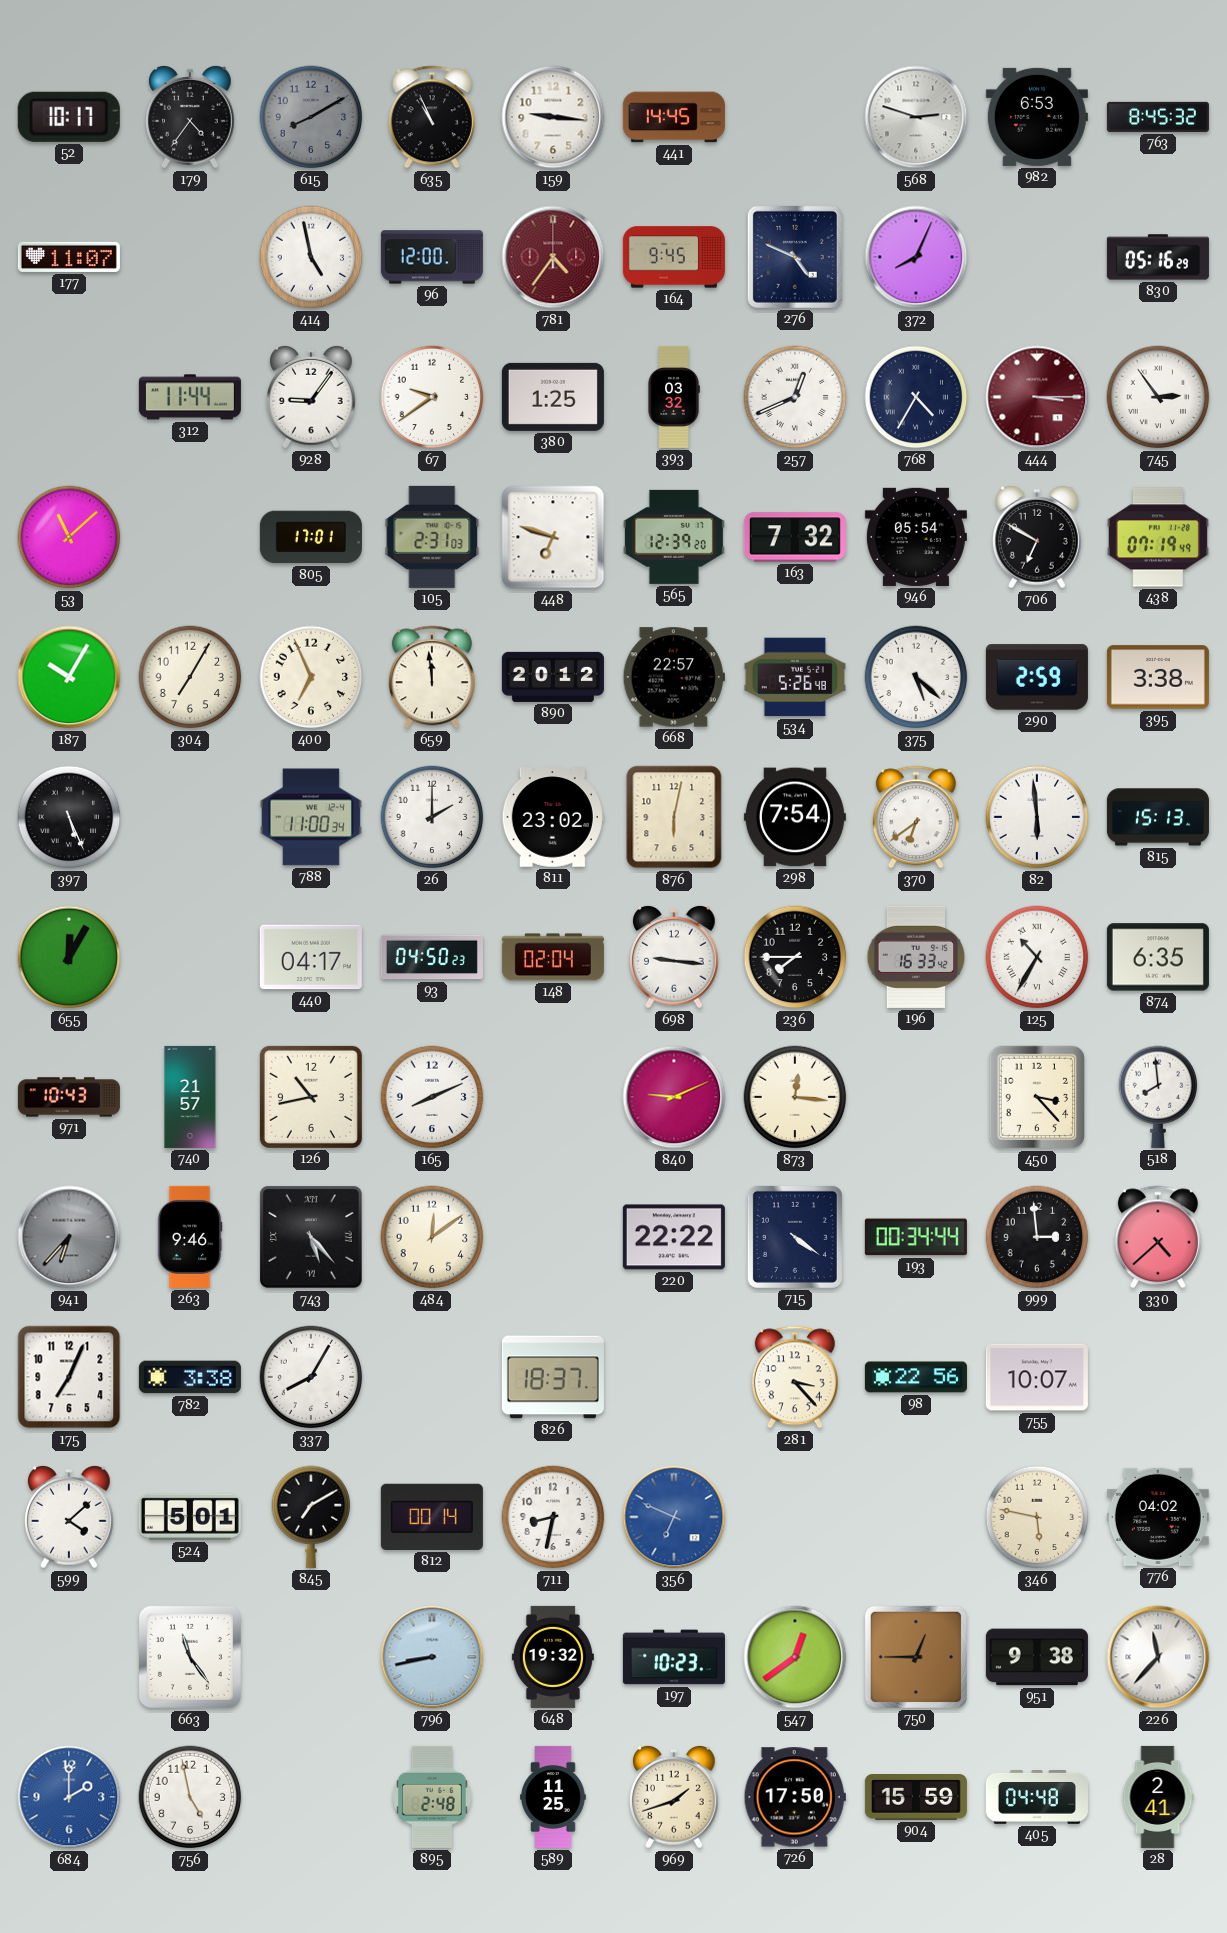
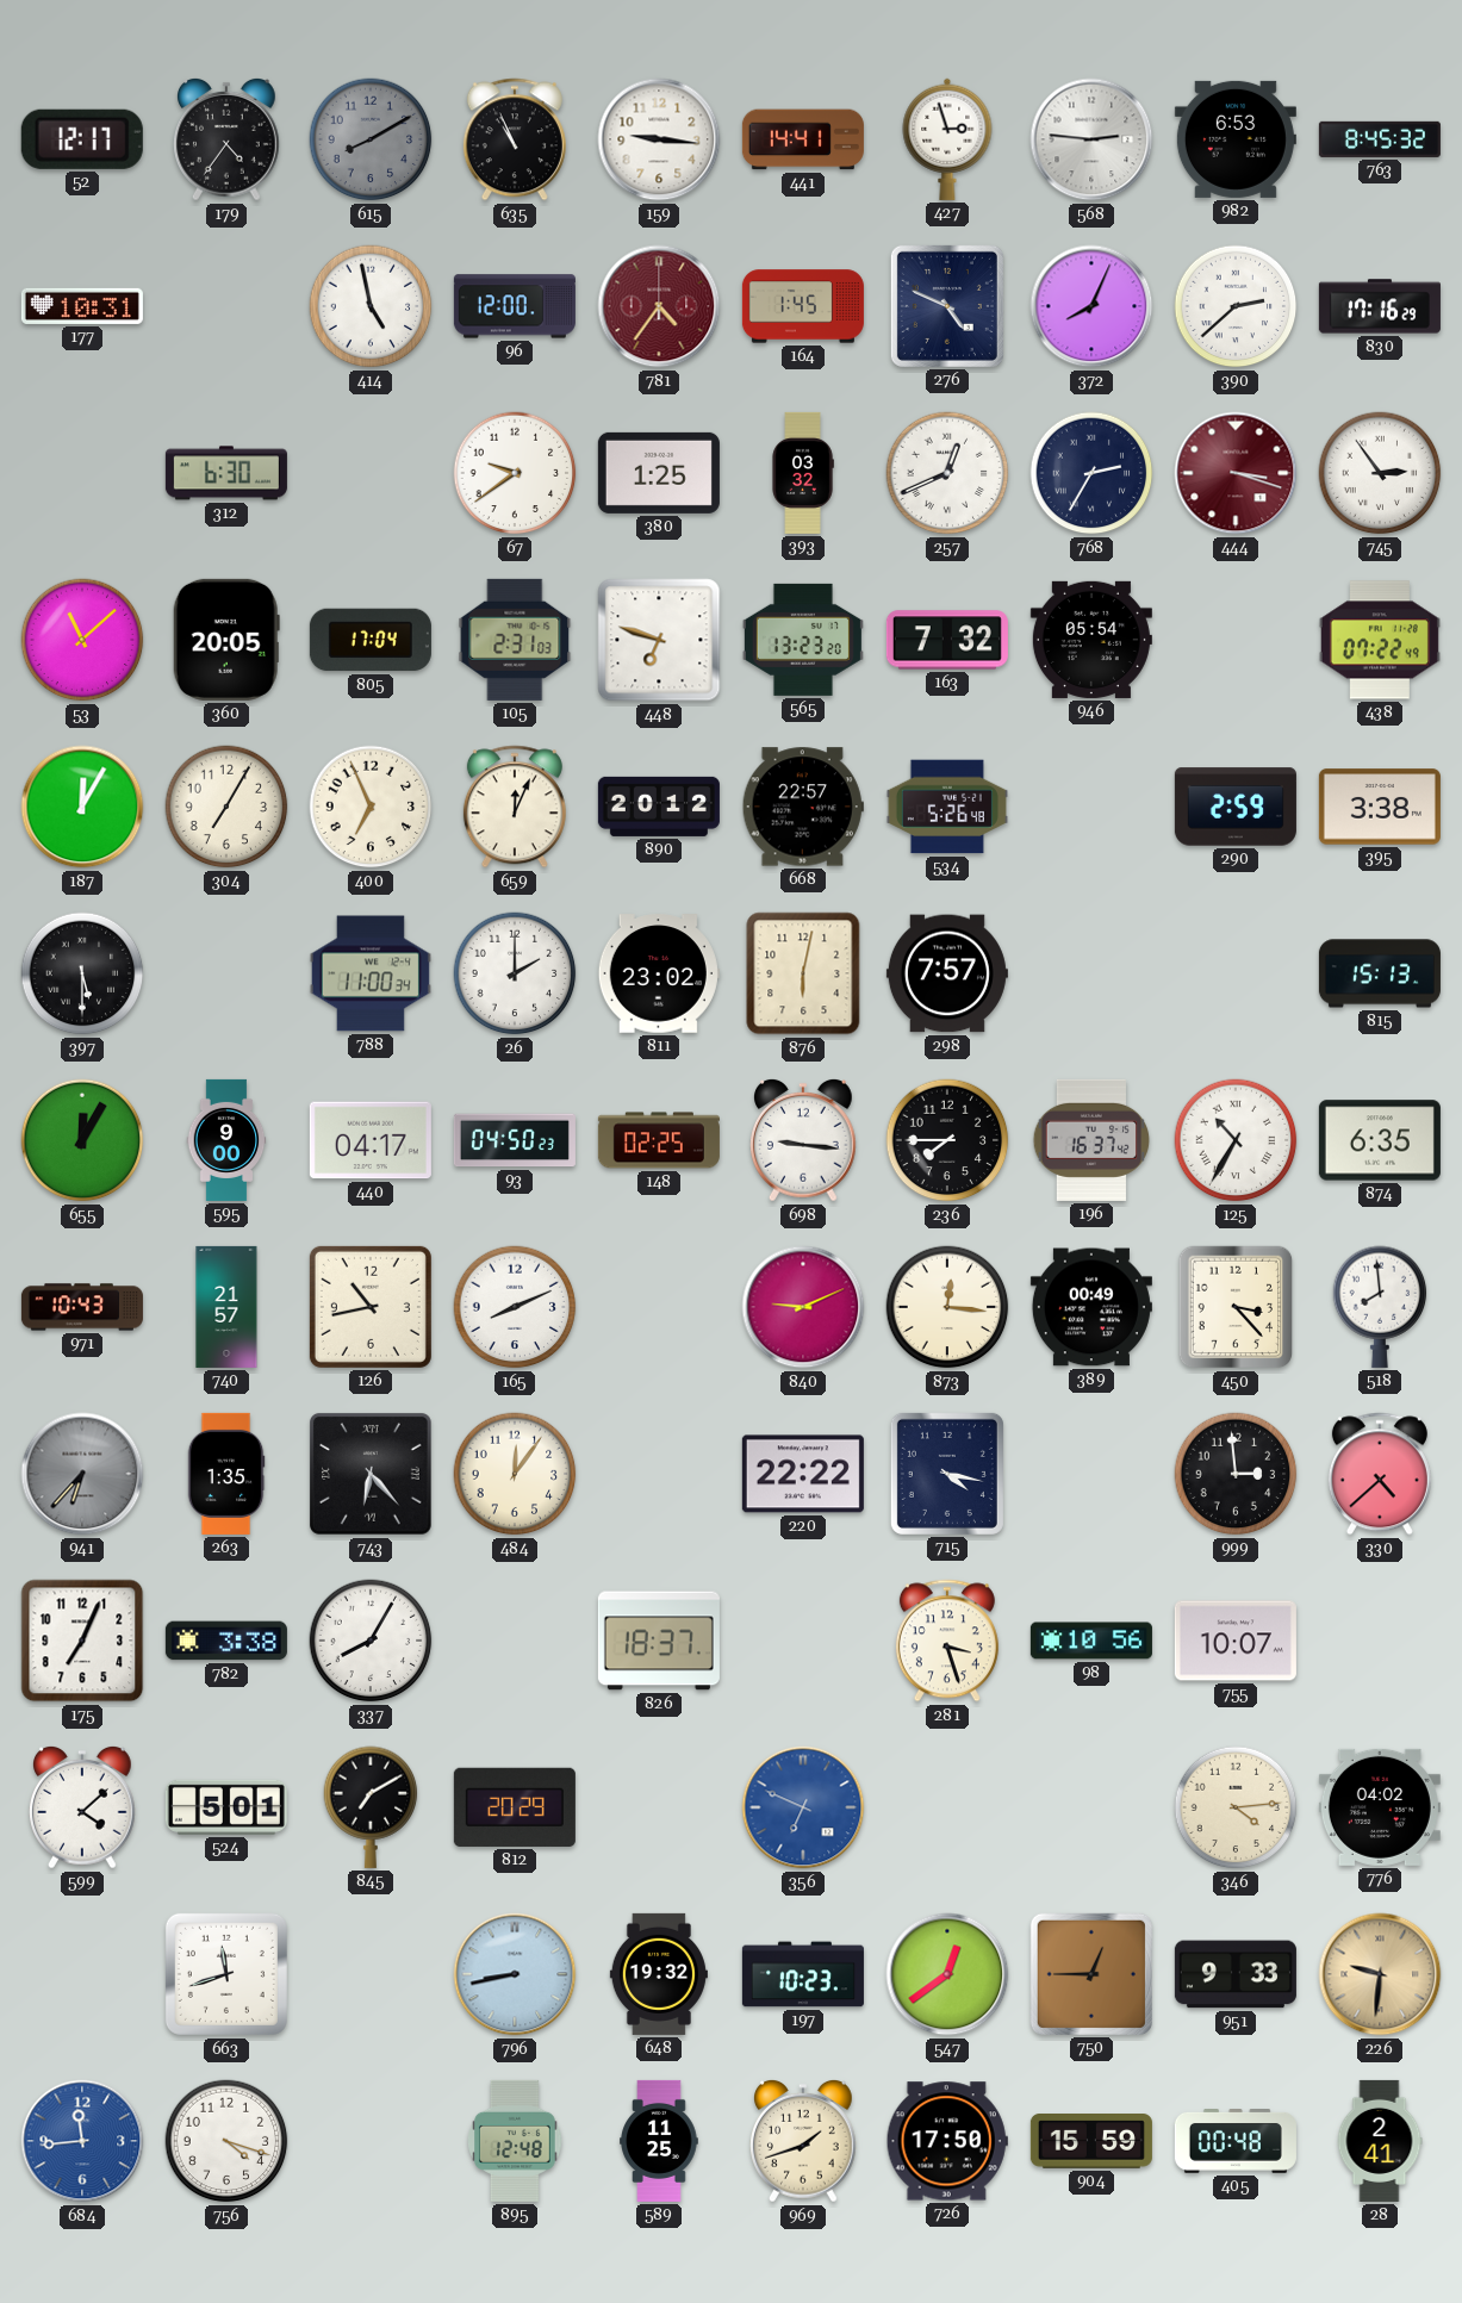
52: 10:17 -> 12:17 (82, 139)
441: 14:45 -> 14:41 (803, 139)
427: none -> 2:57 (947, 139)
568: 2:48 -> 2:46 (1091, 139)
177: 11:07 -> 10:31 (82, 306)
164: 9:45 -> 1:45 (803, 306)
390: none -> 2:38 (1236, 306)
830: 05:16 -> 17:16 (1380, 306)
312: 11:44 -> 6:30 (226, 473)
928: 9:06 -> none (312, 397)
768: 4:35 -> 2:35 (1091, 473)
444: 3:15 -> 3:18 (1236, 473)
360: none -> 20:05 (226, 640)
805: 17:01 -> 17:04 (371, 640)
565: 12:39 -> 13:23 (803, 640)
706: 6:50 -> none (1038, 537)
438: 07:19 -> 07:22 (1380, 640)
187: 10:05 -> 12:05 (82, 807)
659: 11:59 -> 12:04 (515, 807)
375: 5:22 -> none (916, 677)
397: 5:26 -> 5:30 (82, 973)
298: 7:54 -> 7:57 (947, 973)
370: 6:39 -> none (916, 817)
82: 5:59 -> none (1037, 817)
595: none -> 9:00 (226, 1140)
148: 02:04 -> 02:25 (659, 1140)
196: 16:33 -> 16:37 (1091, 1140)
389: none -> 00:49 (1091, 1307)
263: 9:46 -> 1:35 (226, 1474)
743: 5:23 -> 6:23 (371, 1474)
484: 12:09 -> 12:06 (515, 1474)
715: 4:21 -> 4:17 (947, 1474)
193: 00:34 -> none (916, 1237)
281: 3:23 -> 3:27 (947, 1641)
98: 22:56 -> 10:56 (1091, 1641)
812: 00:14 -> 20:29 (515, 1807)
711: 8:32 -> none (553, 1517)
346: 5:47 -> 4:14 (1236, 1807)
663: 11:24 -> 11:42 (226, 1974)
951: 9:38 -> 9:33 (1236, 1974)
226: 11:37 -> 9:31 (1380, 1974)
226 dial: white -> champagne (1380, 1974)
684: 2:00 -> 11:44 (82, 2141)
756: 4:58 -> 4:18 (226, 2141)
895: 2:48 -> 12:48 (516, 2141)
405: 04:48 -> 00:48 (1236, 2142)
